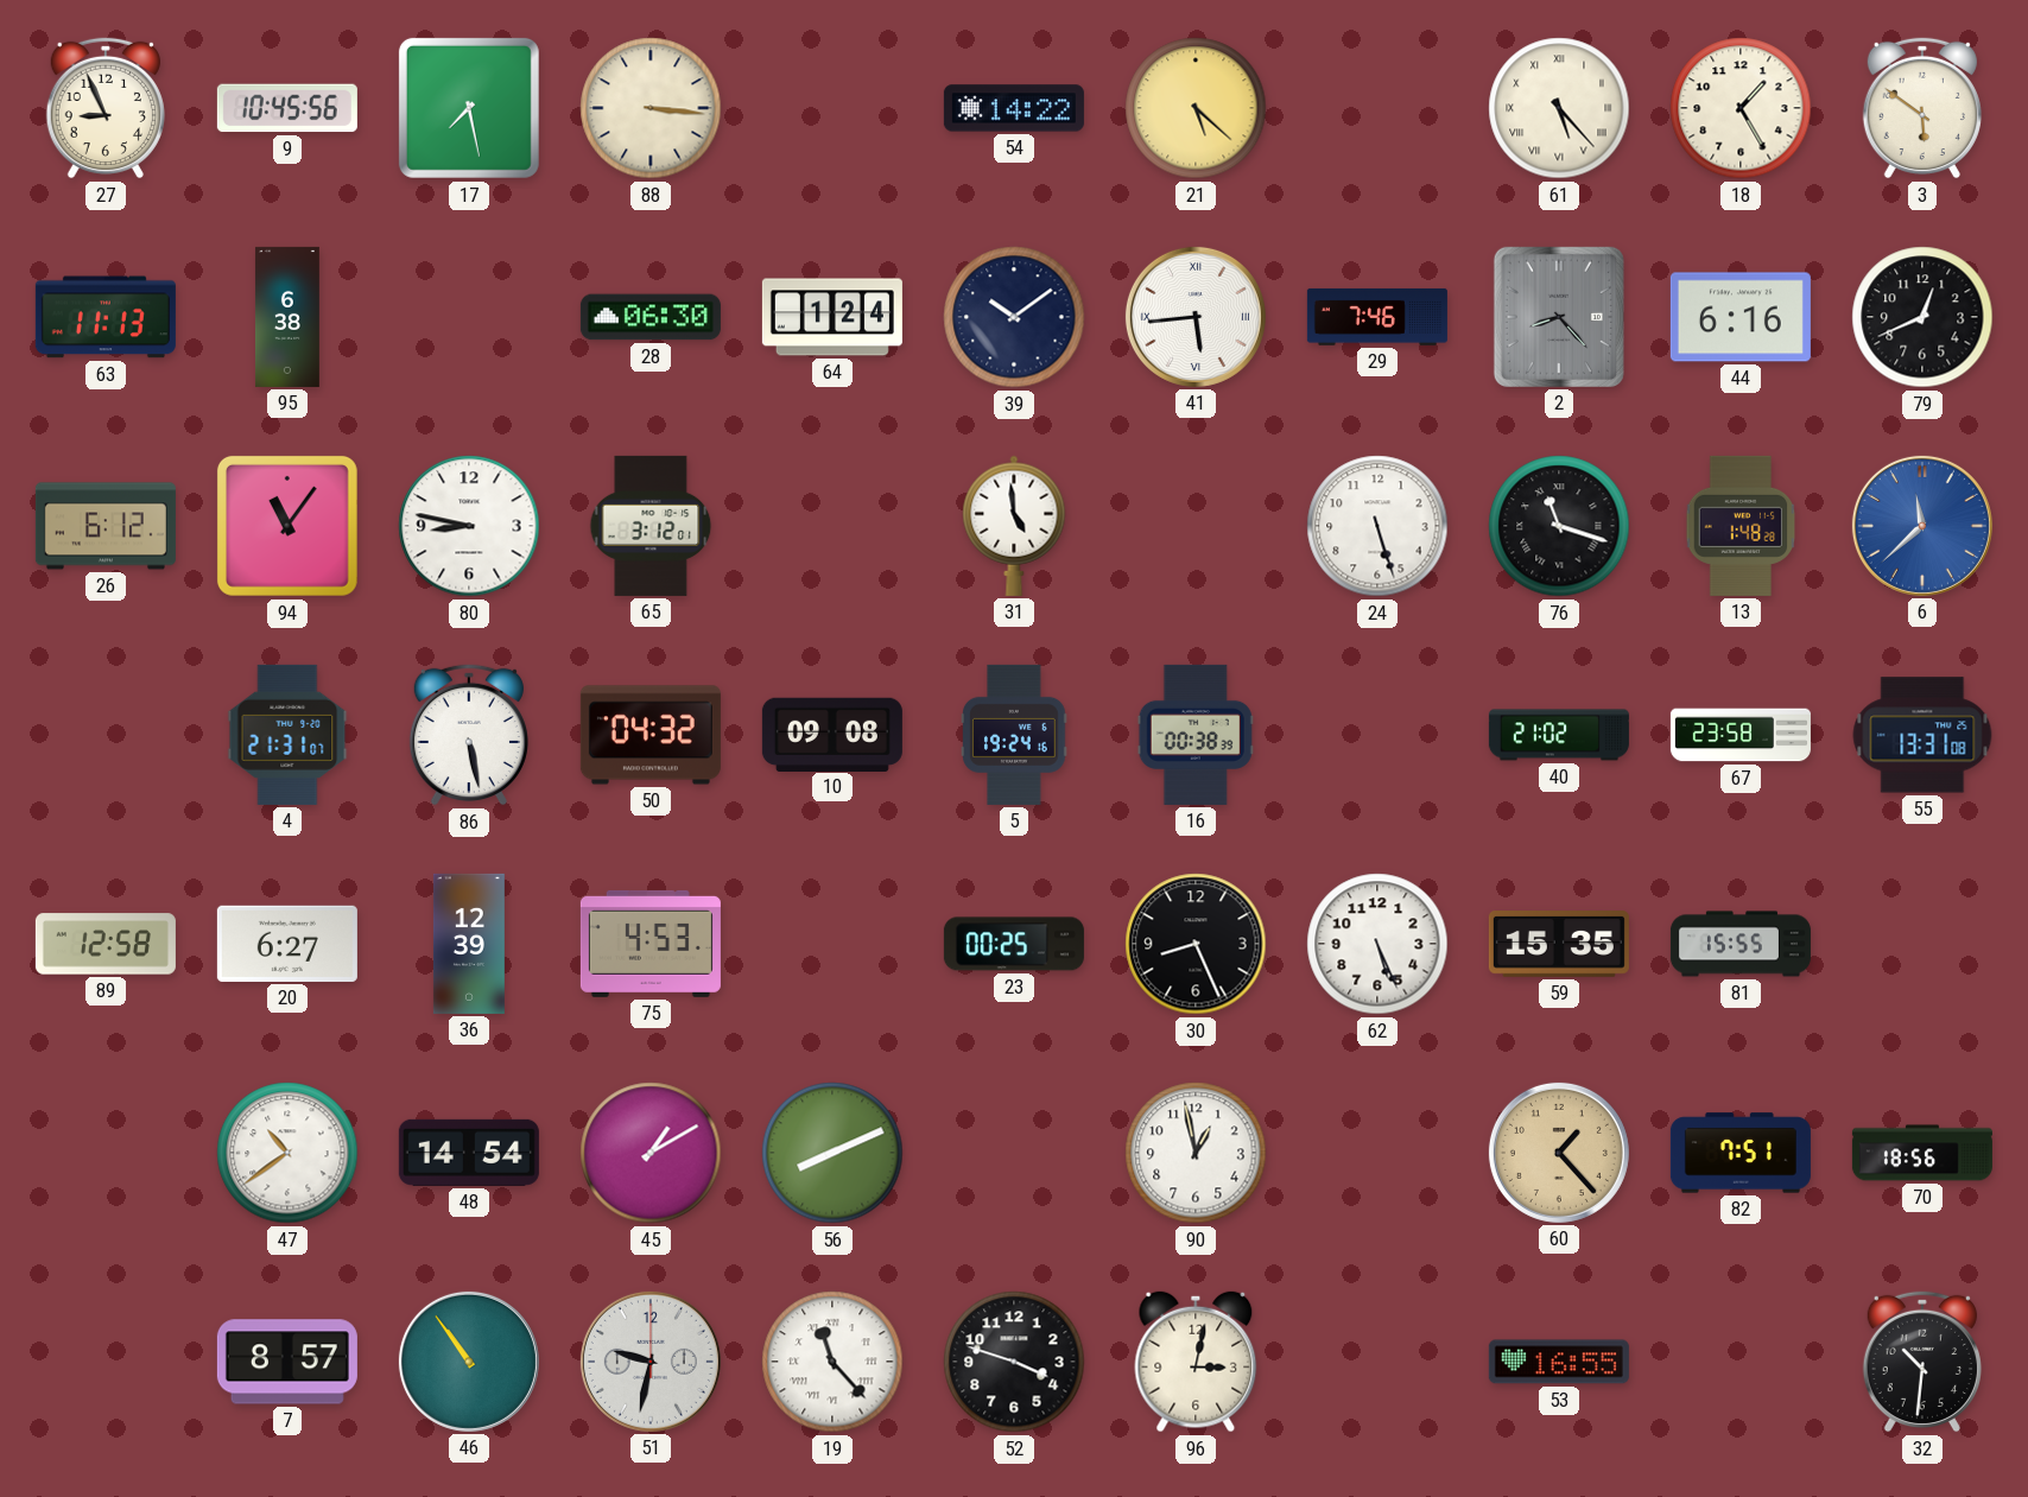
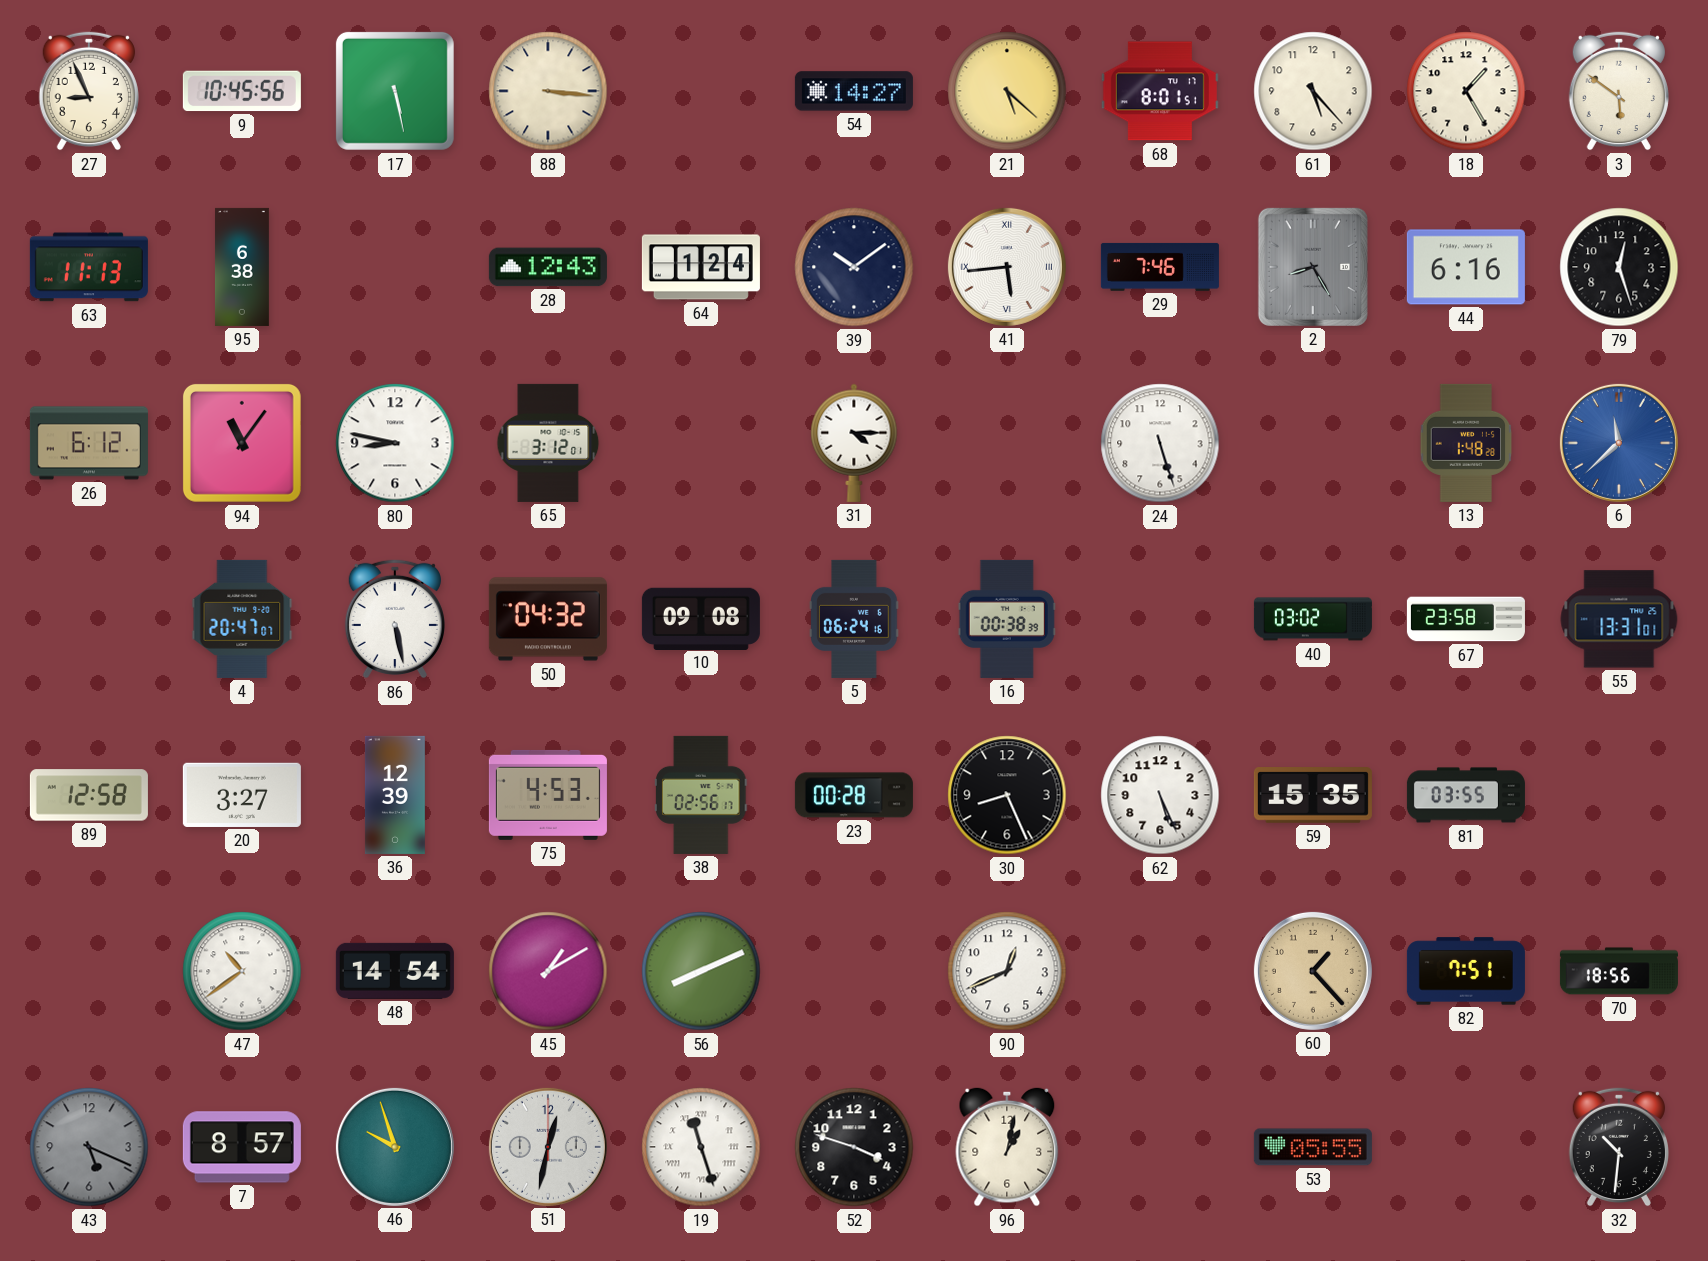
17: 7:28 -> 5:28 (395, 91)
54: 14:22 -> 14:27 (854, 91)
68: none -> 8:01 (1160, 91)
61 numerals: Roman -> Arabic (1313, 91)
28: 06:30 -> 12:43 (548, 267)
2: 8:23 -> 8:25 (1313, 267)
79: 12:41 -> 12:27 (1619, 267)
31: 4:59 -> 4:15 (854, 443)
76: 11:18 -> none (1559, 526)
4: 21:31 -> 20:47 (242, 619)
5: 19:24 -> 06:24 (854, 619)
40: 21:02 -> 03:02 (1313, 619)
55: 13:31:08 -> 13:31:01 (1619, 619)
20: 6:27 -> 3:27 (242, 795)
38: none -> 02:56 (702, 795)
23: 00:25 -> 00:28 (854, 795)
81: 15:55 -> 03:55 (1466, 795)
90: 12:58 -> 12:41 (1007, 971)
43: none -> 5:19 (89, 1147)
46: 10:54 -> 9:57 (395, 1147)
51: 9:32 -> 12:32 (548, 1147)
19: 11:23 -> 11:27 (701, 1147)
96: 3:02 -> 1:02 (1007, 1147)
53: 16:55 -> 05:55 (1313, 1147)
